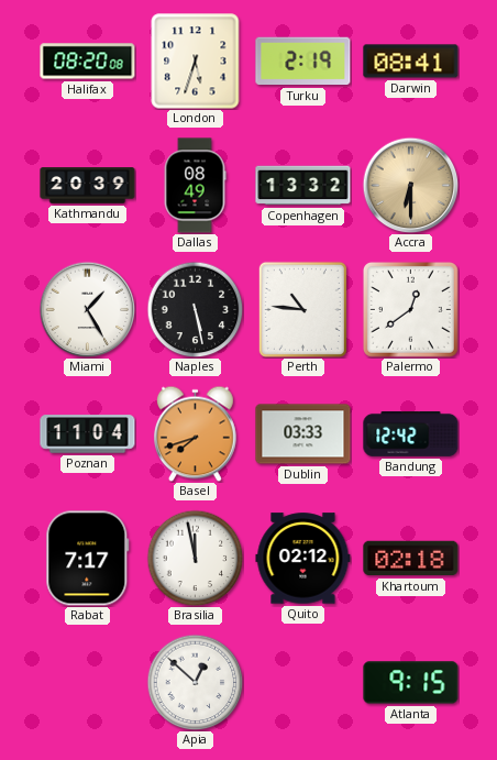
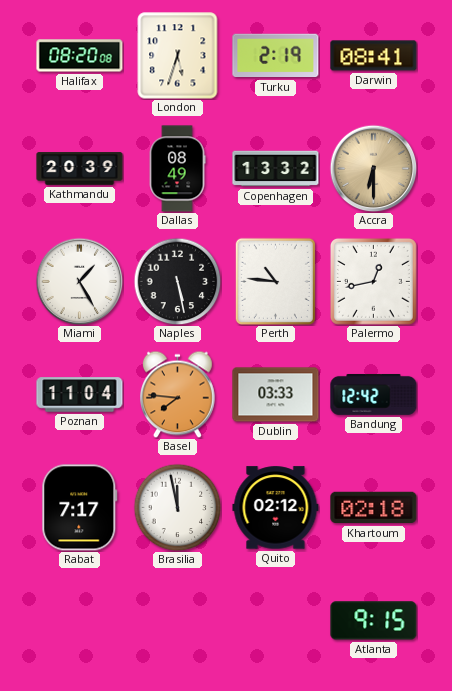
Palermo: 12:39 -> 12:43 (373, 281)
Basel: 7:42 -> 7:46 (178, 394)
Apia: 12:52 -> none (195, 682)
